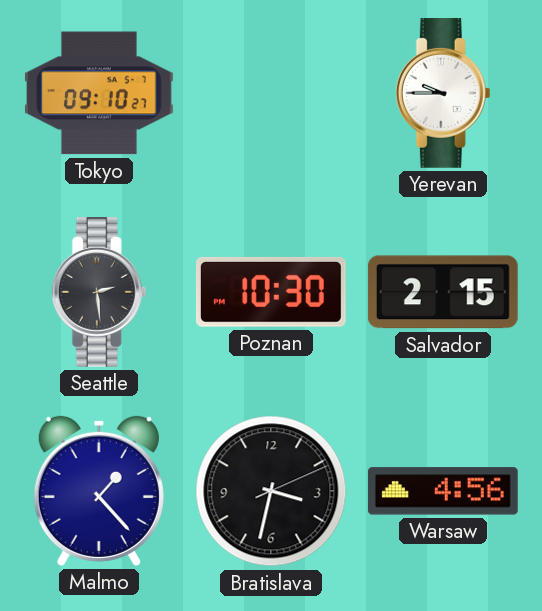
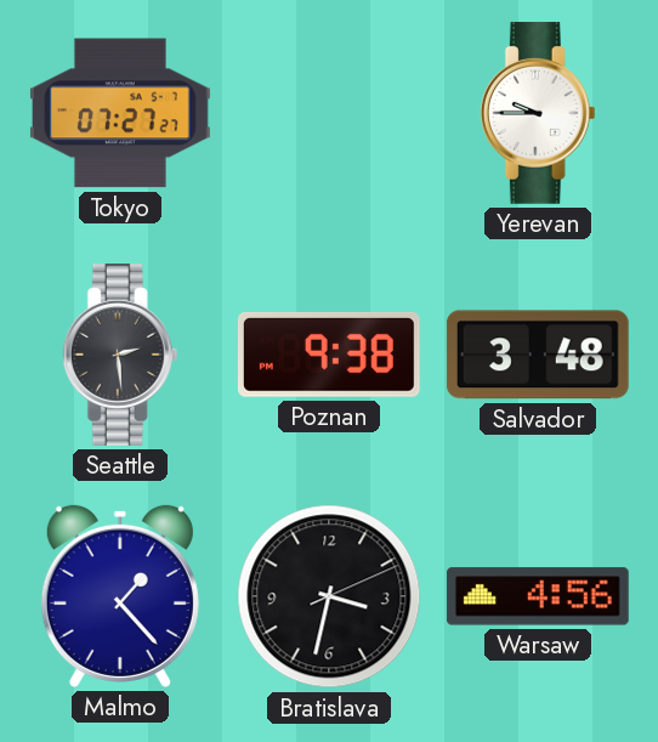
Tokyo: 09:10 -> 07:27 (120, 113)
Poznan: 10:30 -> 9:38 (329, 355)
Salvador: 2:15 -> 3:48 (538, 355)
